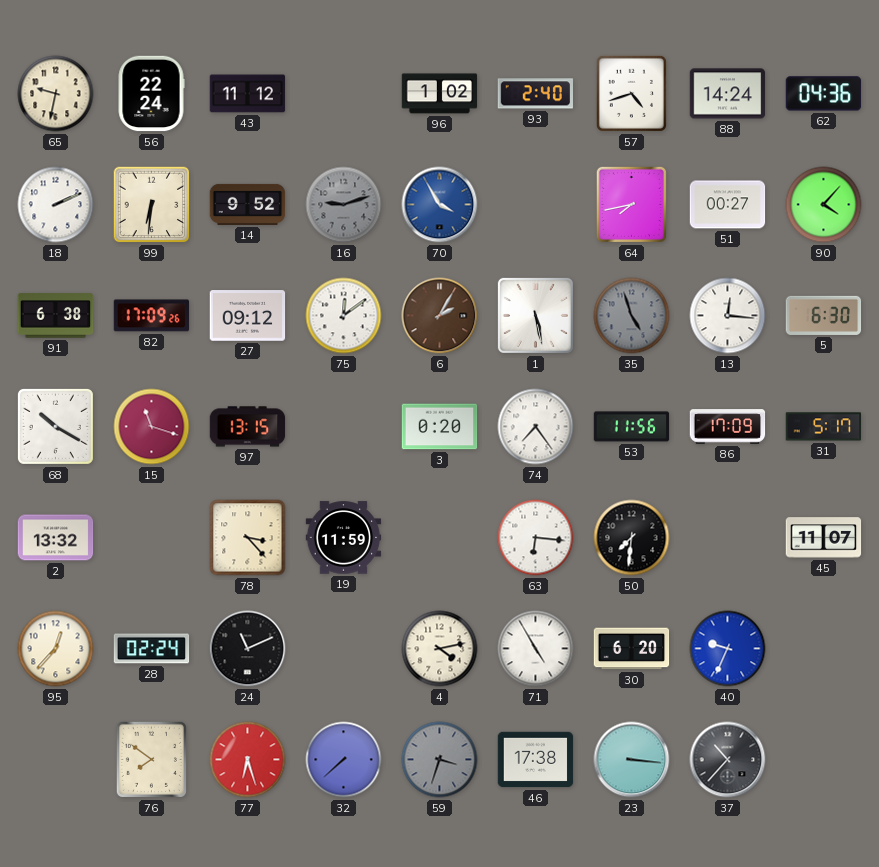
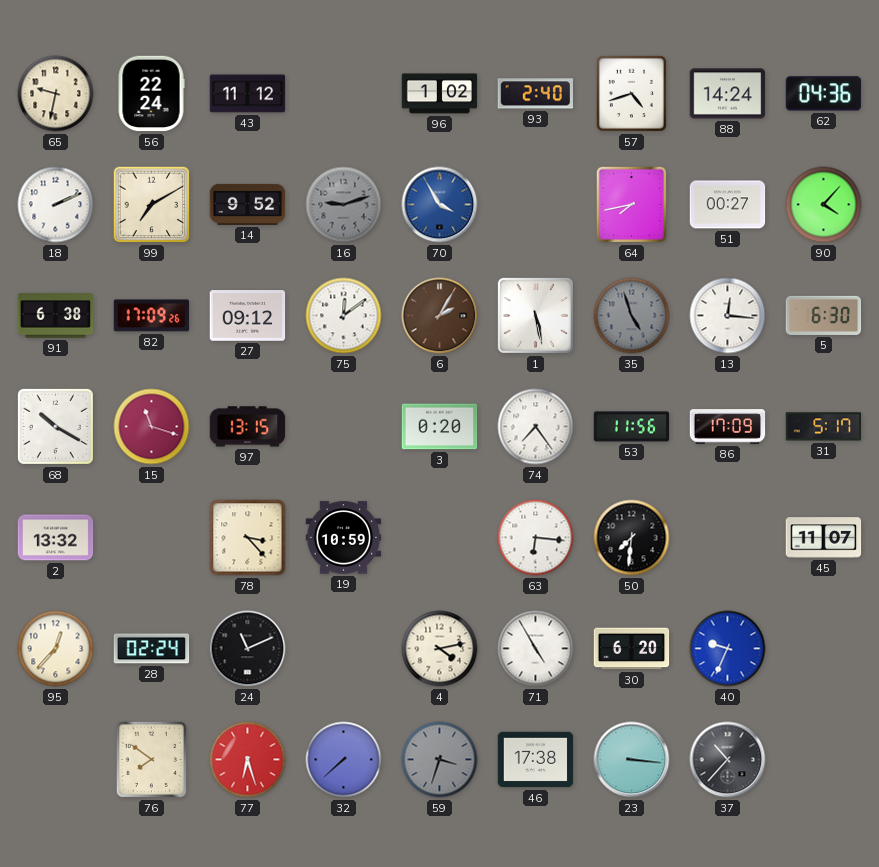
99: 6:31 -> 7:10 (152, 205)
19: 11:59 -> 10:59 (344, 538)
